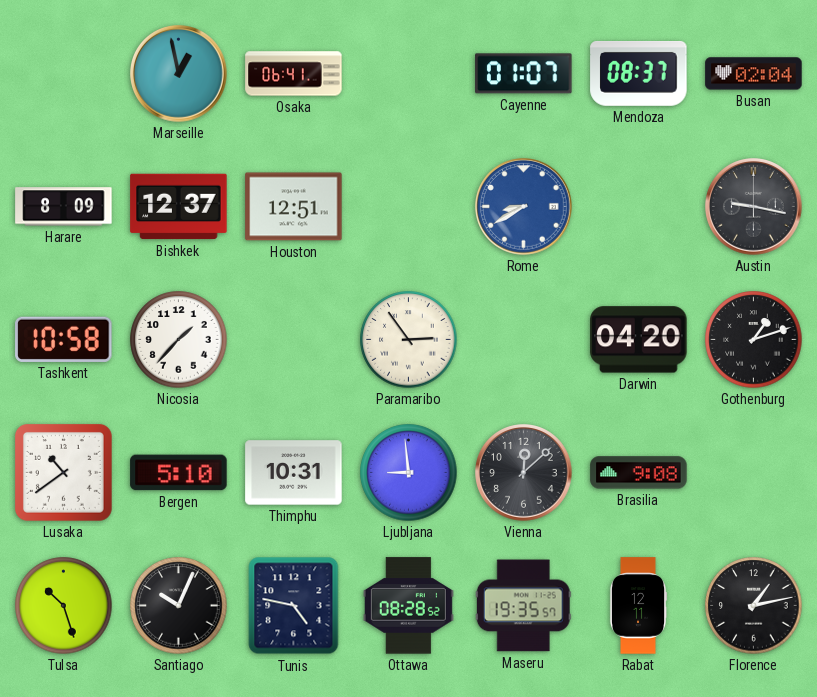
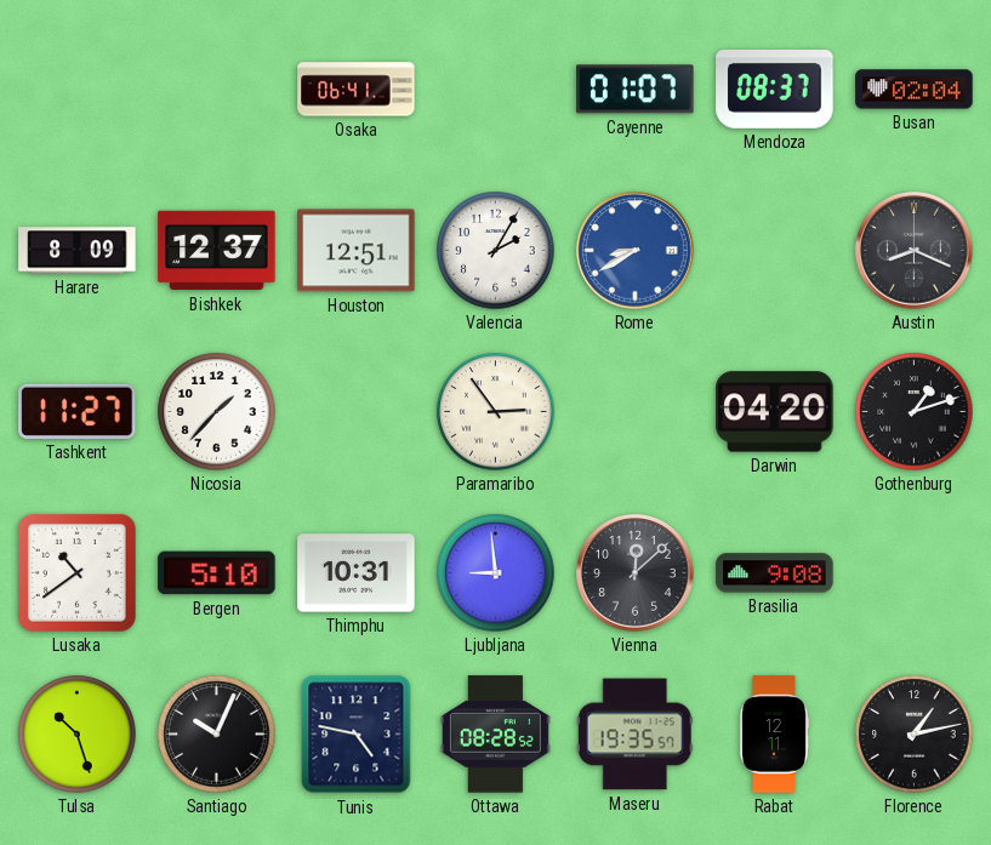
Marseille: 12:58 -> none (179, 74)
Valencia: none -> 2:05 (496, 251)
Austin: 9:17 -> 8:19 (915, 251)
Tashkent: 10:58 -> 11:27 (78, 411)
